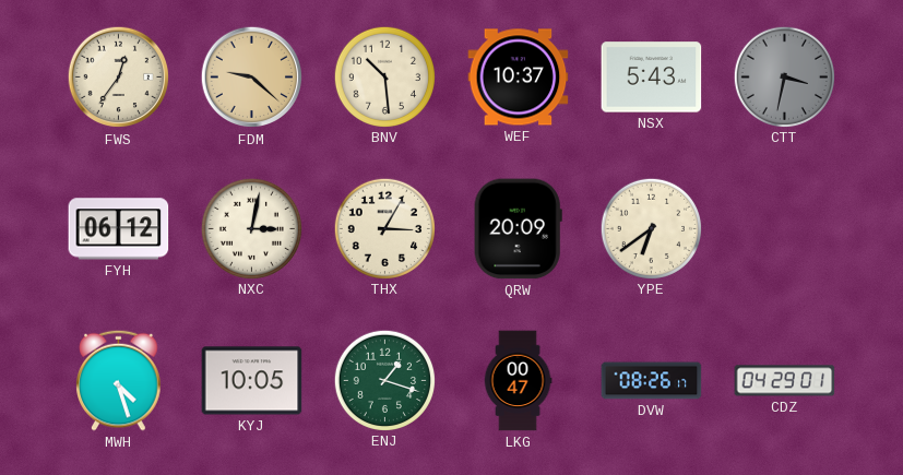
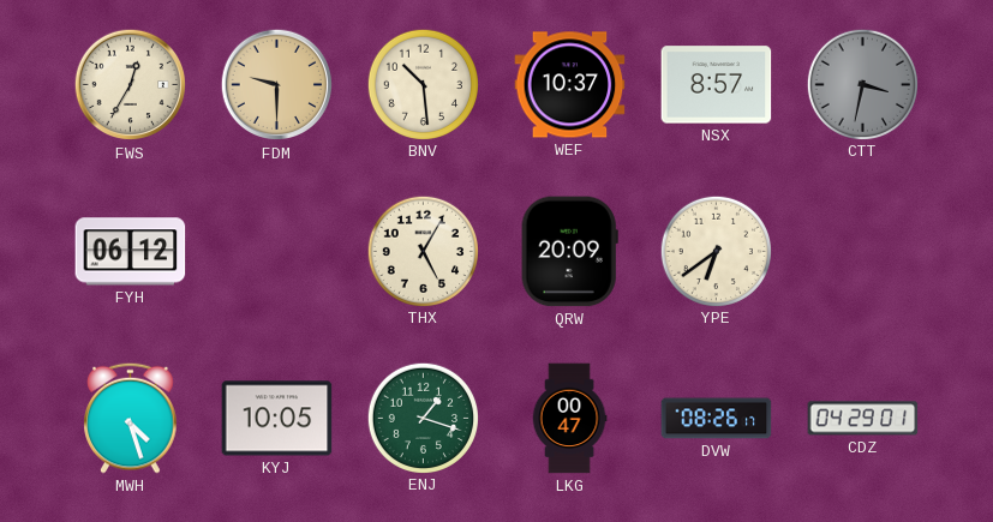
FWS: 12:36 -> 12:35 (131, 85)
FDM: 9:22 -> 9:30 (277, 85)
NSX: 5:43 -> 8:57 (717, 85)
NXC: 3:02 -> none (251, 228)
THX: 3:05 -> 5:05 (423, 251)
